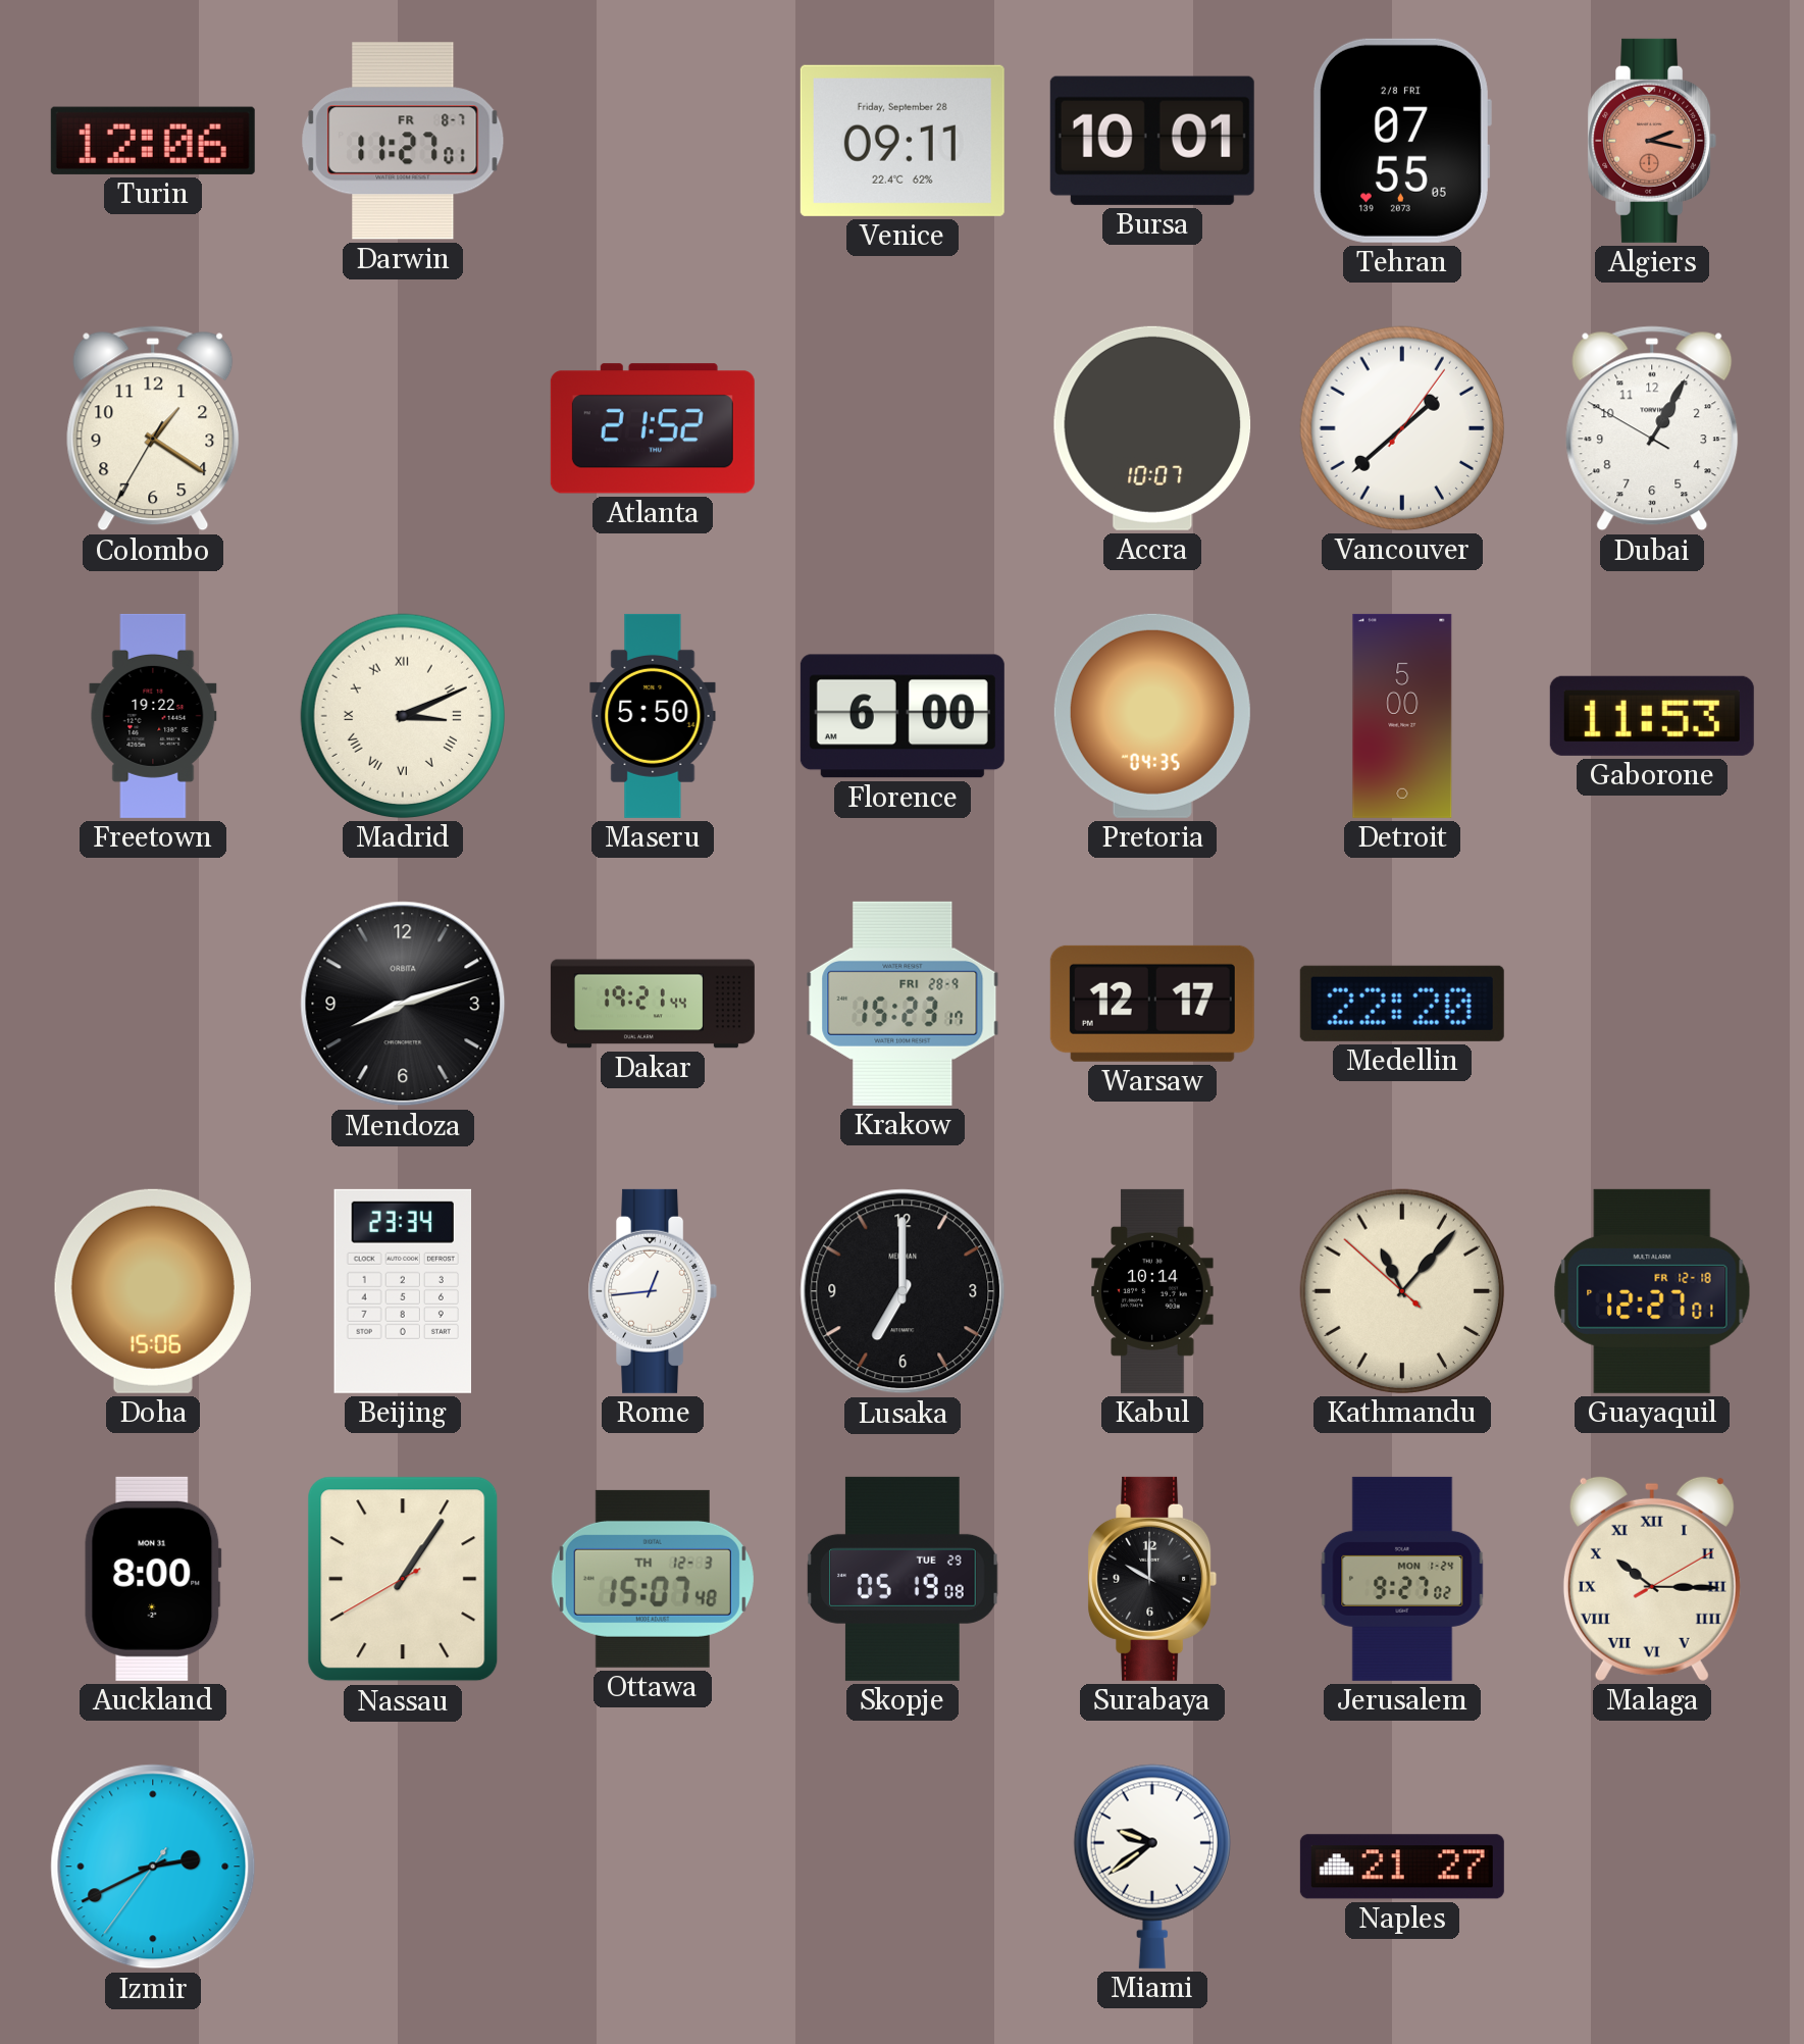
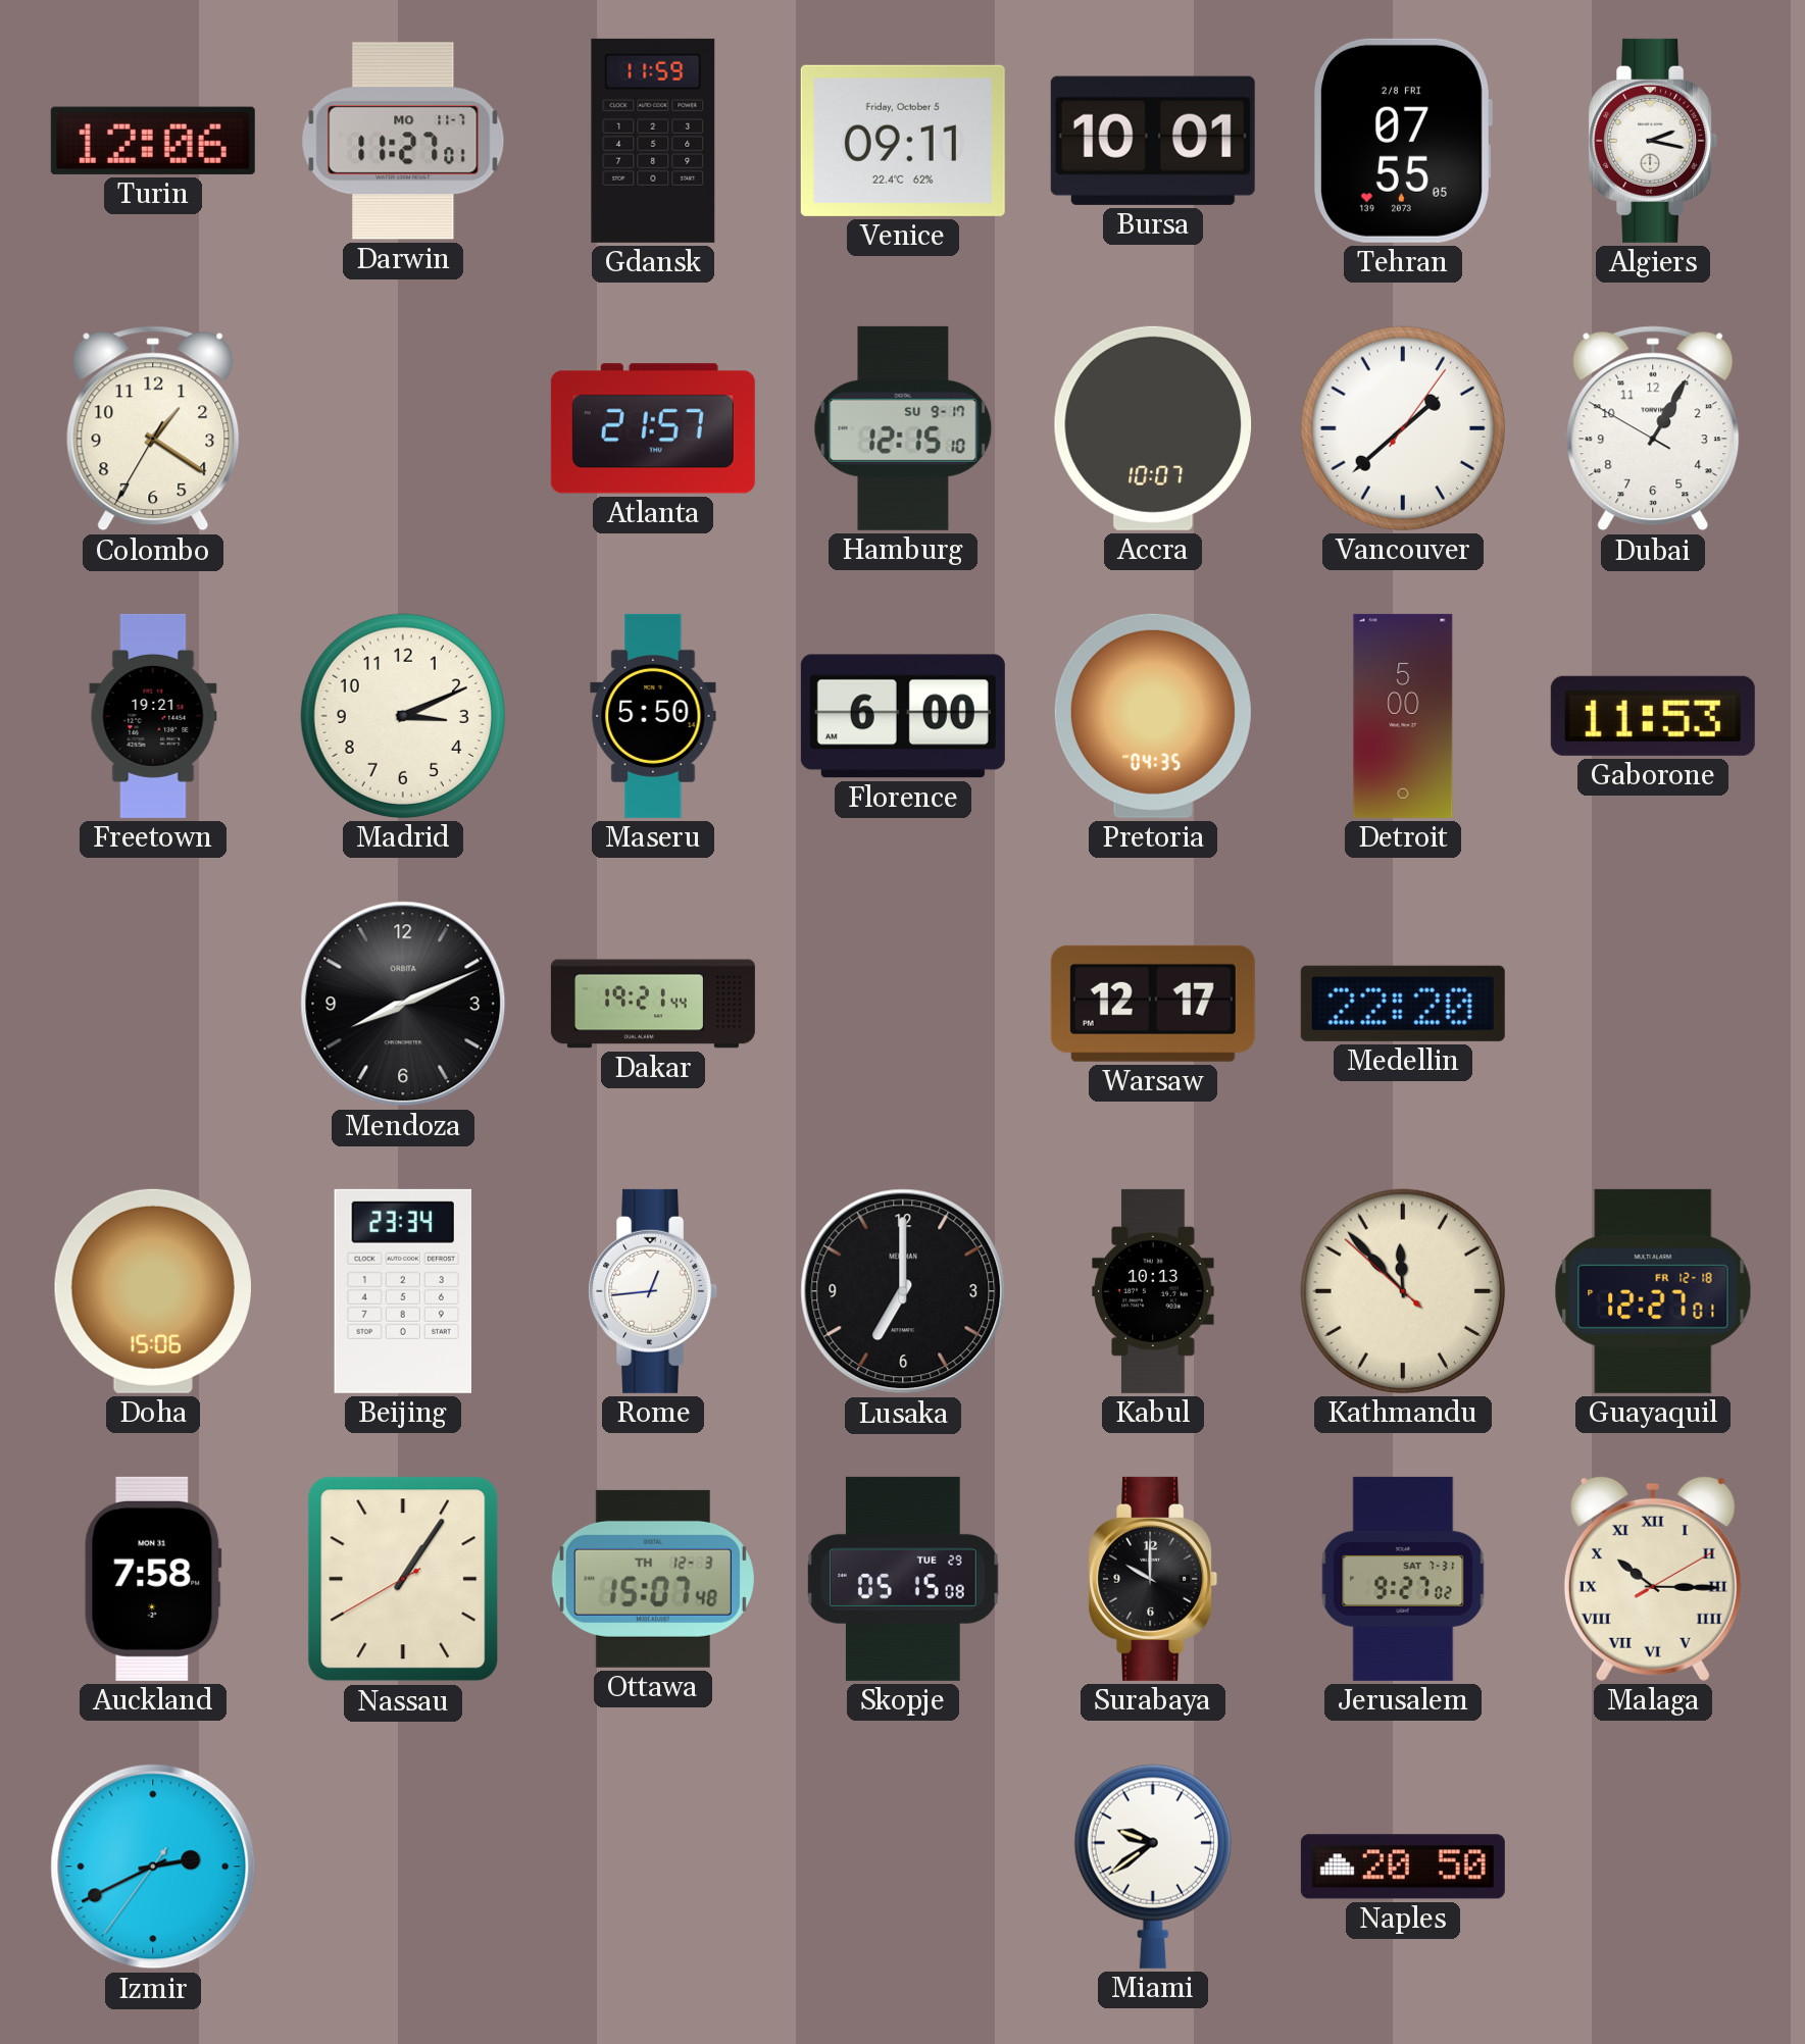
Darwin date: FR 8-7 -> MO 11-7 (403, 141)
Gdansk: none -> 11:59 (653, 141)
Venice date: Friday, September 28 -> Friday, October 5 (903, 141)
Algiers dial: salmon -> white (1653, 141)
Atlanta: 21:52 -> 21:57 (653, 428)
Hamburg: none -> 12:15 (903, 428)
Freetown: 19:22 -> 19:21 (153, 716)
Madrid numerals: Roman -> Arabic (403, 716)
Mendoza: 8:12 -> 8:11 (403, 1004)
Krakow: 15:23 -> none (903, 1004)
Kabul: 10:14 -> 10:13 (1153, 1291)
Kathmandu: 11:06 -> 11:52 (1403, 1291)
Auckland: 8:00 -> 7:58 (153, 1579)
Skopje: 05:19 -> 05:15 (903, 1579)
Jerusalem date: MON 1-24 -> SAT 7-31 (1403, 1579)
Naples: 21:27 -> 20:50 (1403, 1867)
